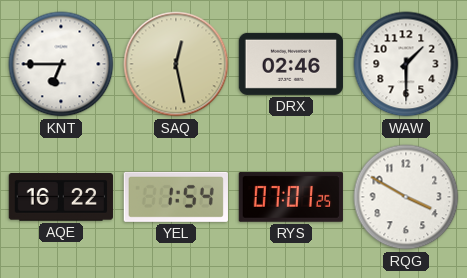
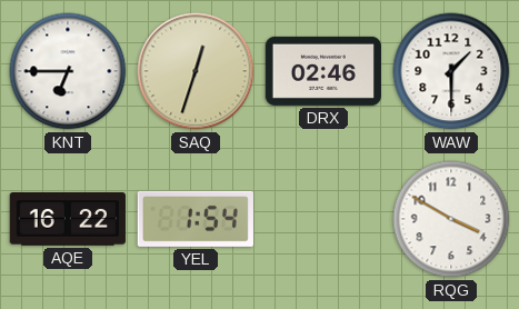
SAQ: 12:28 -> 12:33 (196, 71)
RYS: 07:01 -> none (290, 197)
